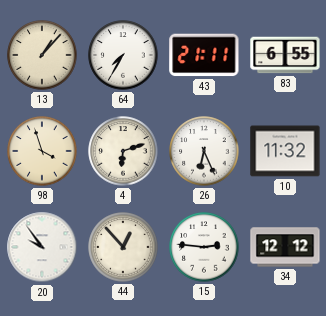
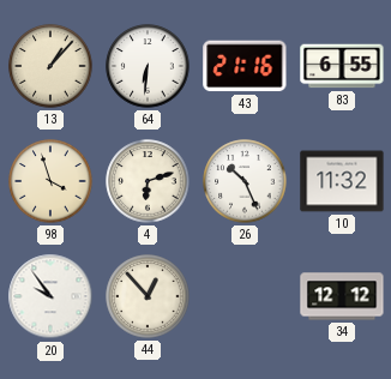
64: 7:35 -> 6:31 (148, 66)
43: 21:11 -> 21:16 (245, 66)
26: 6:26 -> 10:26 (245, 181)
15: 2:46 -> none (204, 247)
